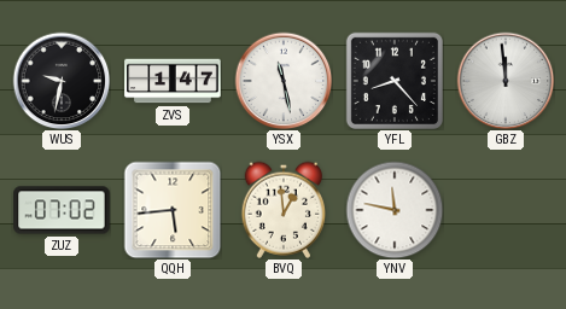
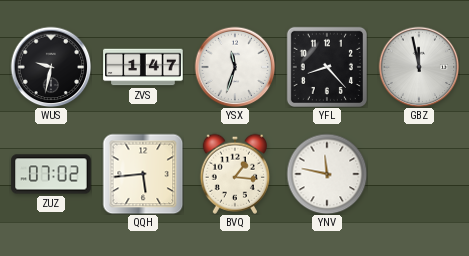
YSX: 11:28 -> 11:33 (235, 67)
GBZ: 11:59 -> 11:58 (419, 67)
BVQ: 12:59 -> 1:16 (234, 174)
